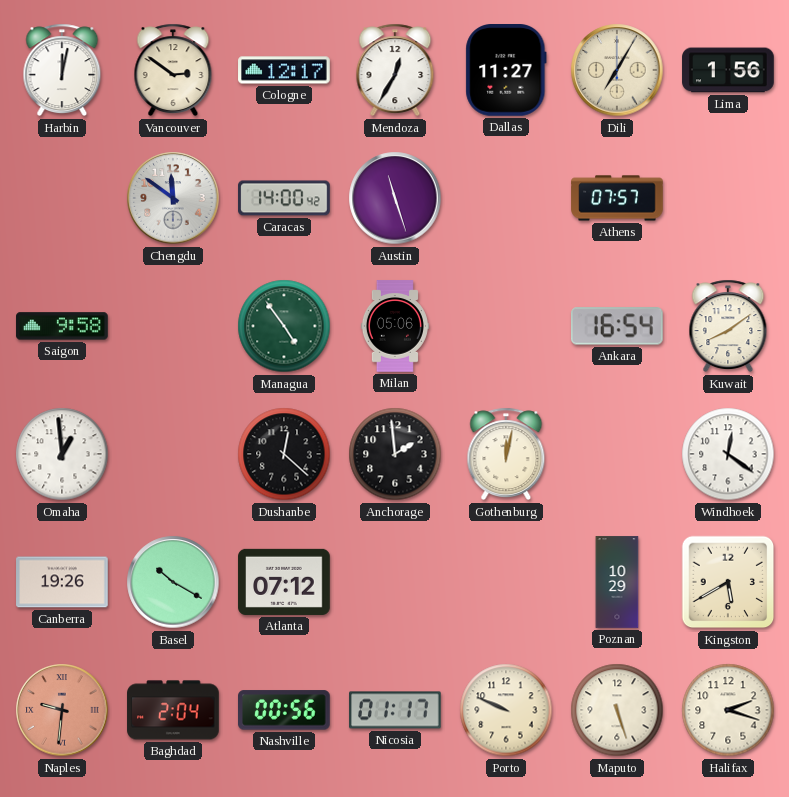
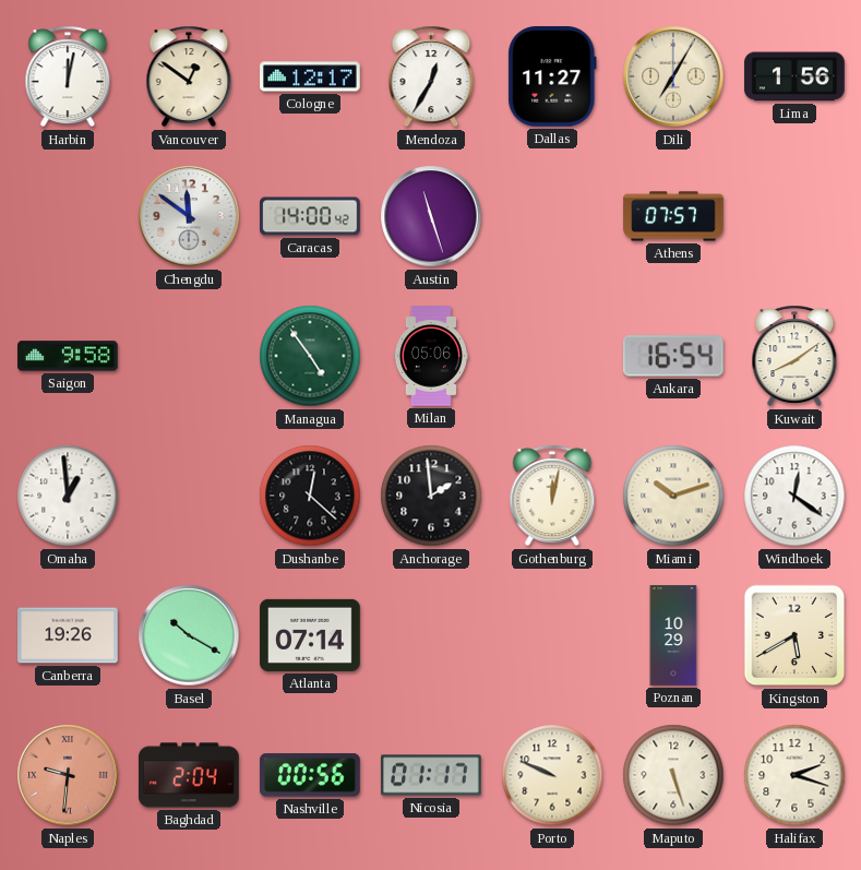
Vancouver: 2:51 -> 12:51 (189, 76)
Miami: none -> 10:12 (673, 496)
Atlanta: 07:12 -> 07:14 (310, 635)
